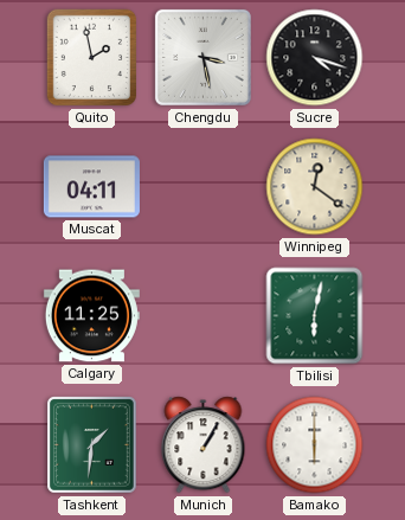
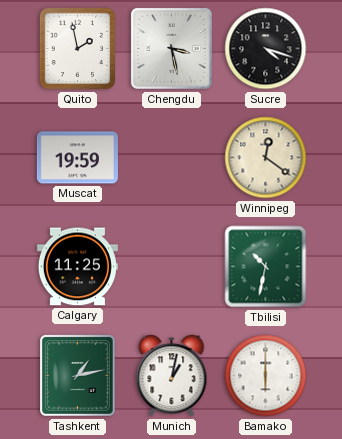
Muscat: 04:11 -> 19:59 (77, 158)
Tbilisi: 6:02 -> 10:32 (266, 267)
Tashkent: 1:31 -> 1:13 (78, 376)
Munich: 1:05 -> 1:02 (172, 376)
